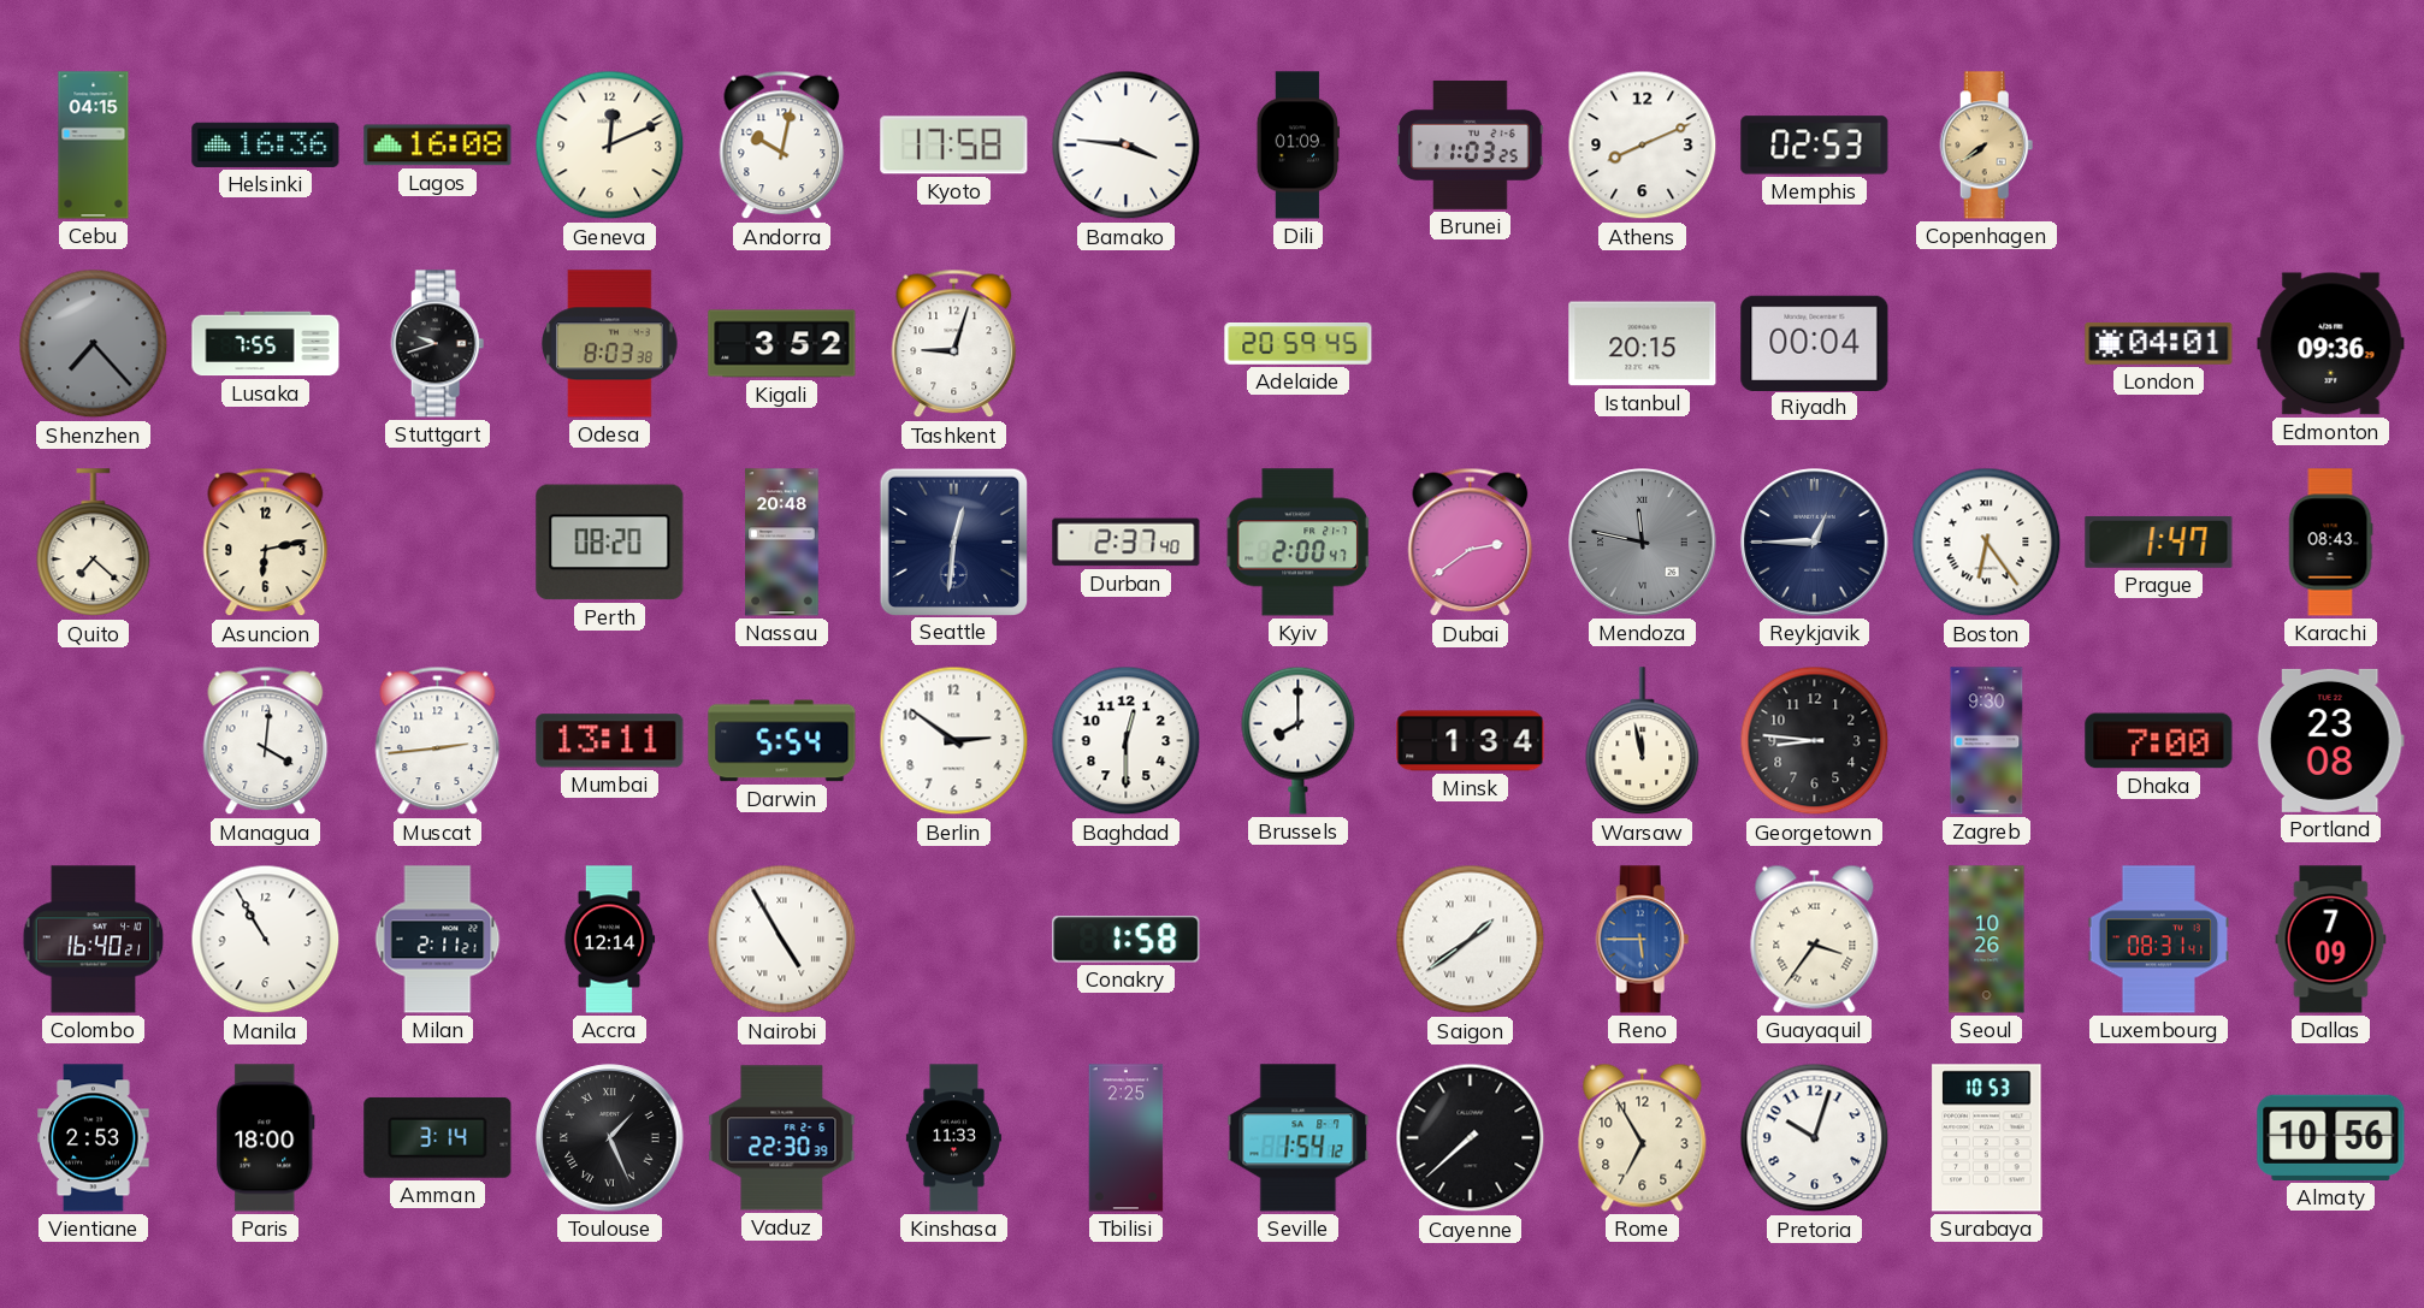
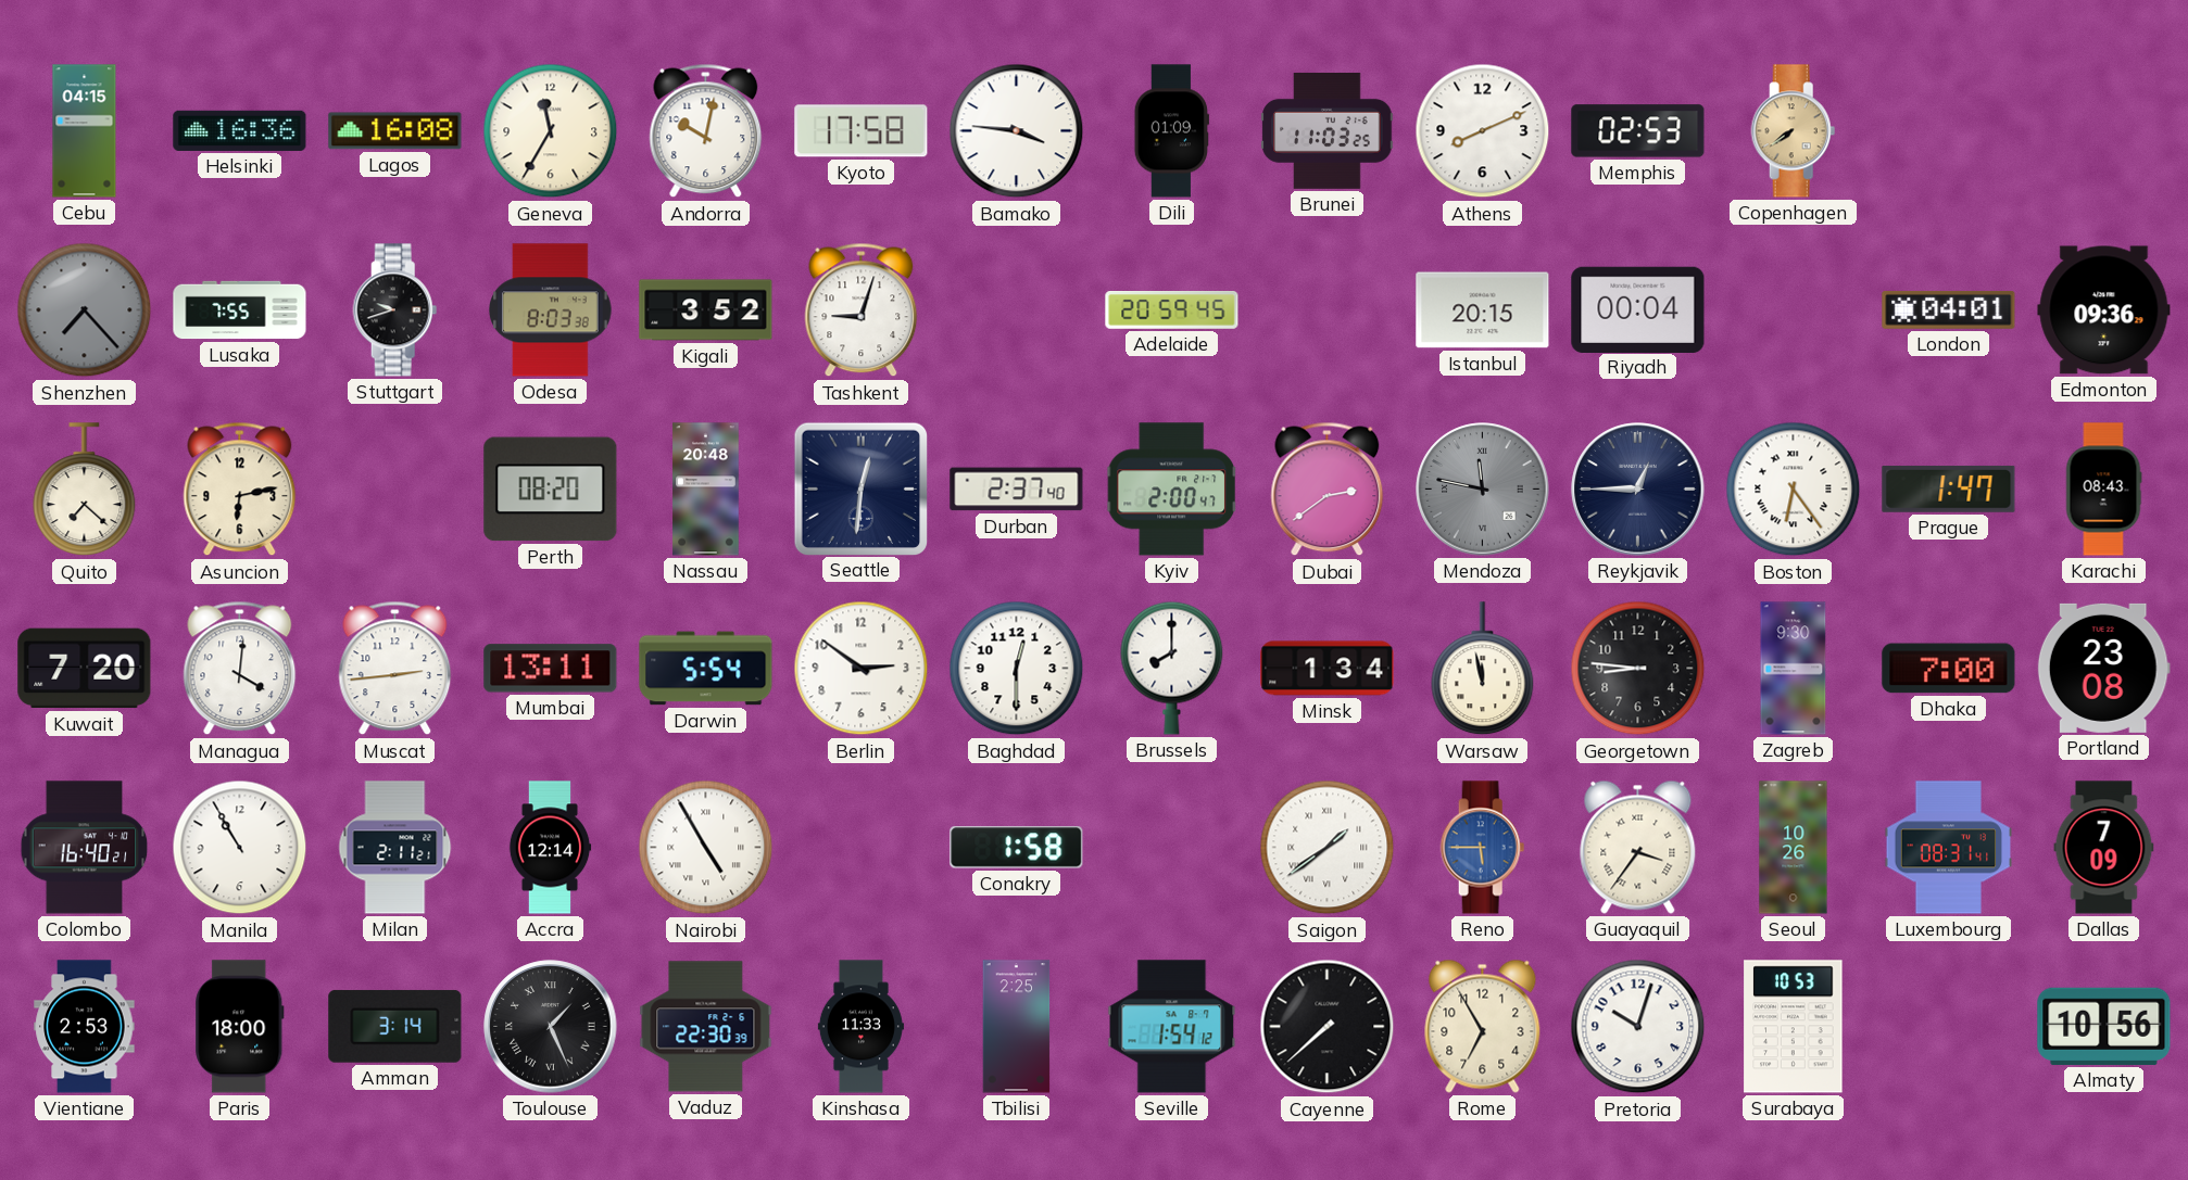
Geneva: 12:11 -> 11:35 (551, 131)
Kuwait: none -> 7:20 (85, 669)
